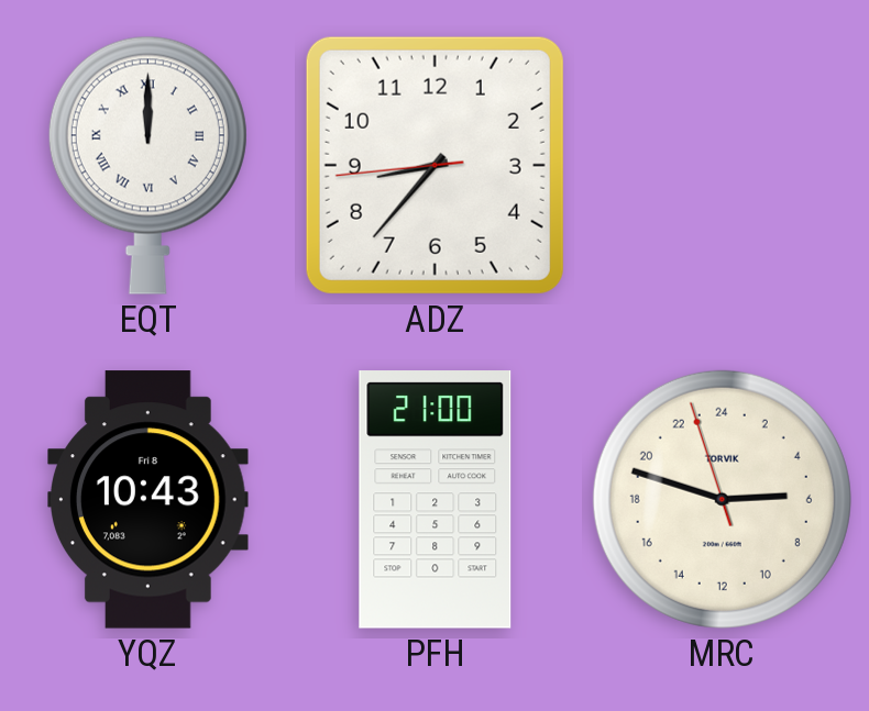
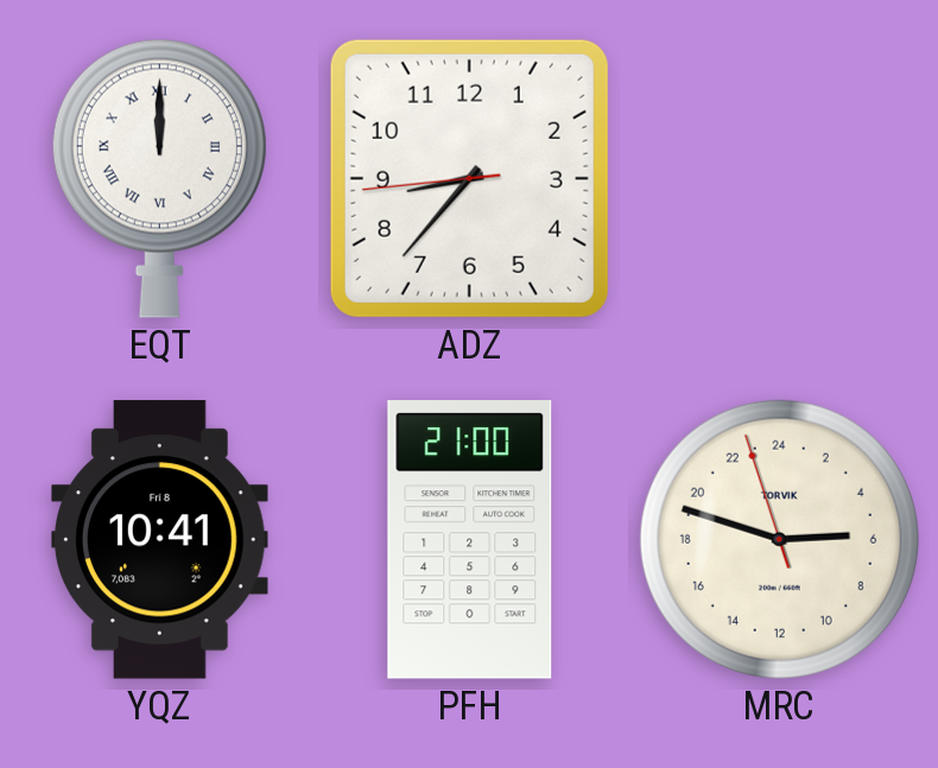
YQZ: 10:43 -> 10:41 (160, 540)
